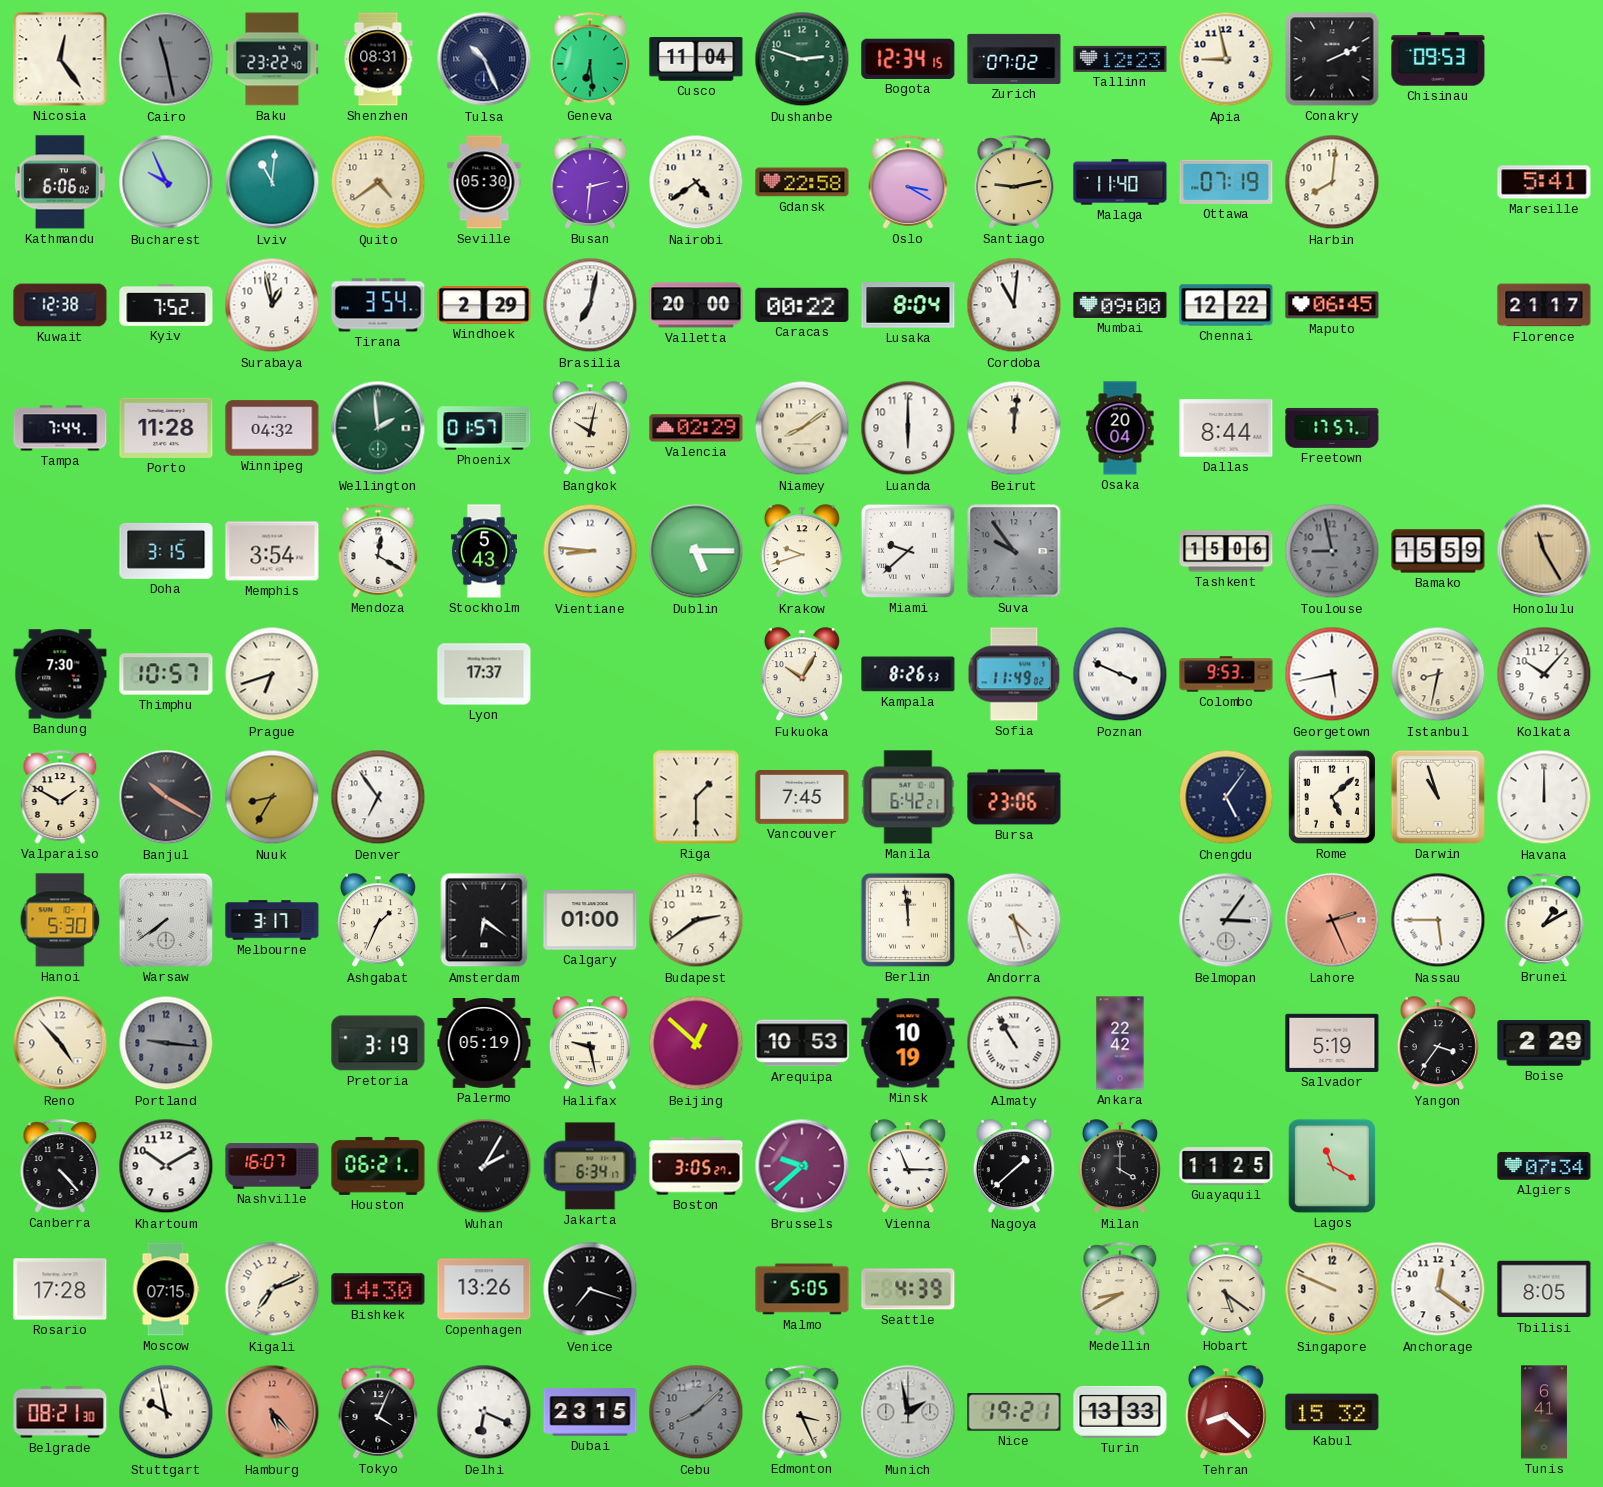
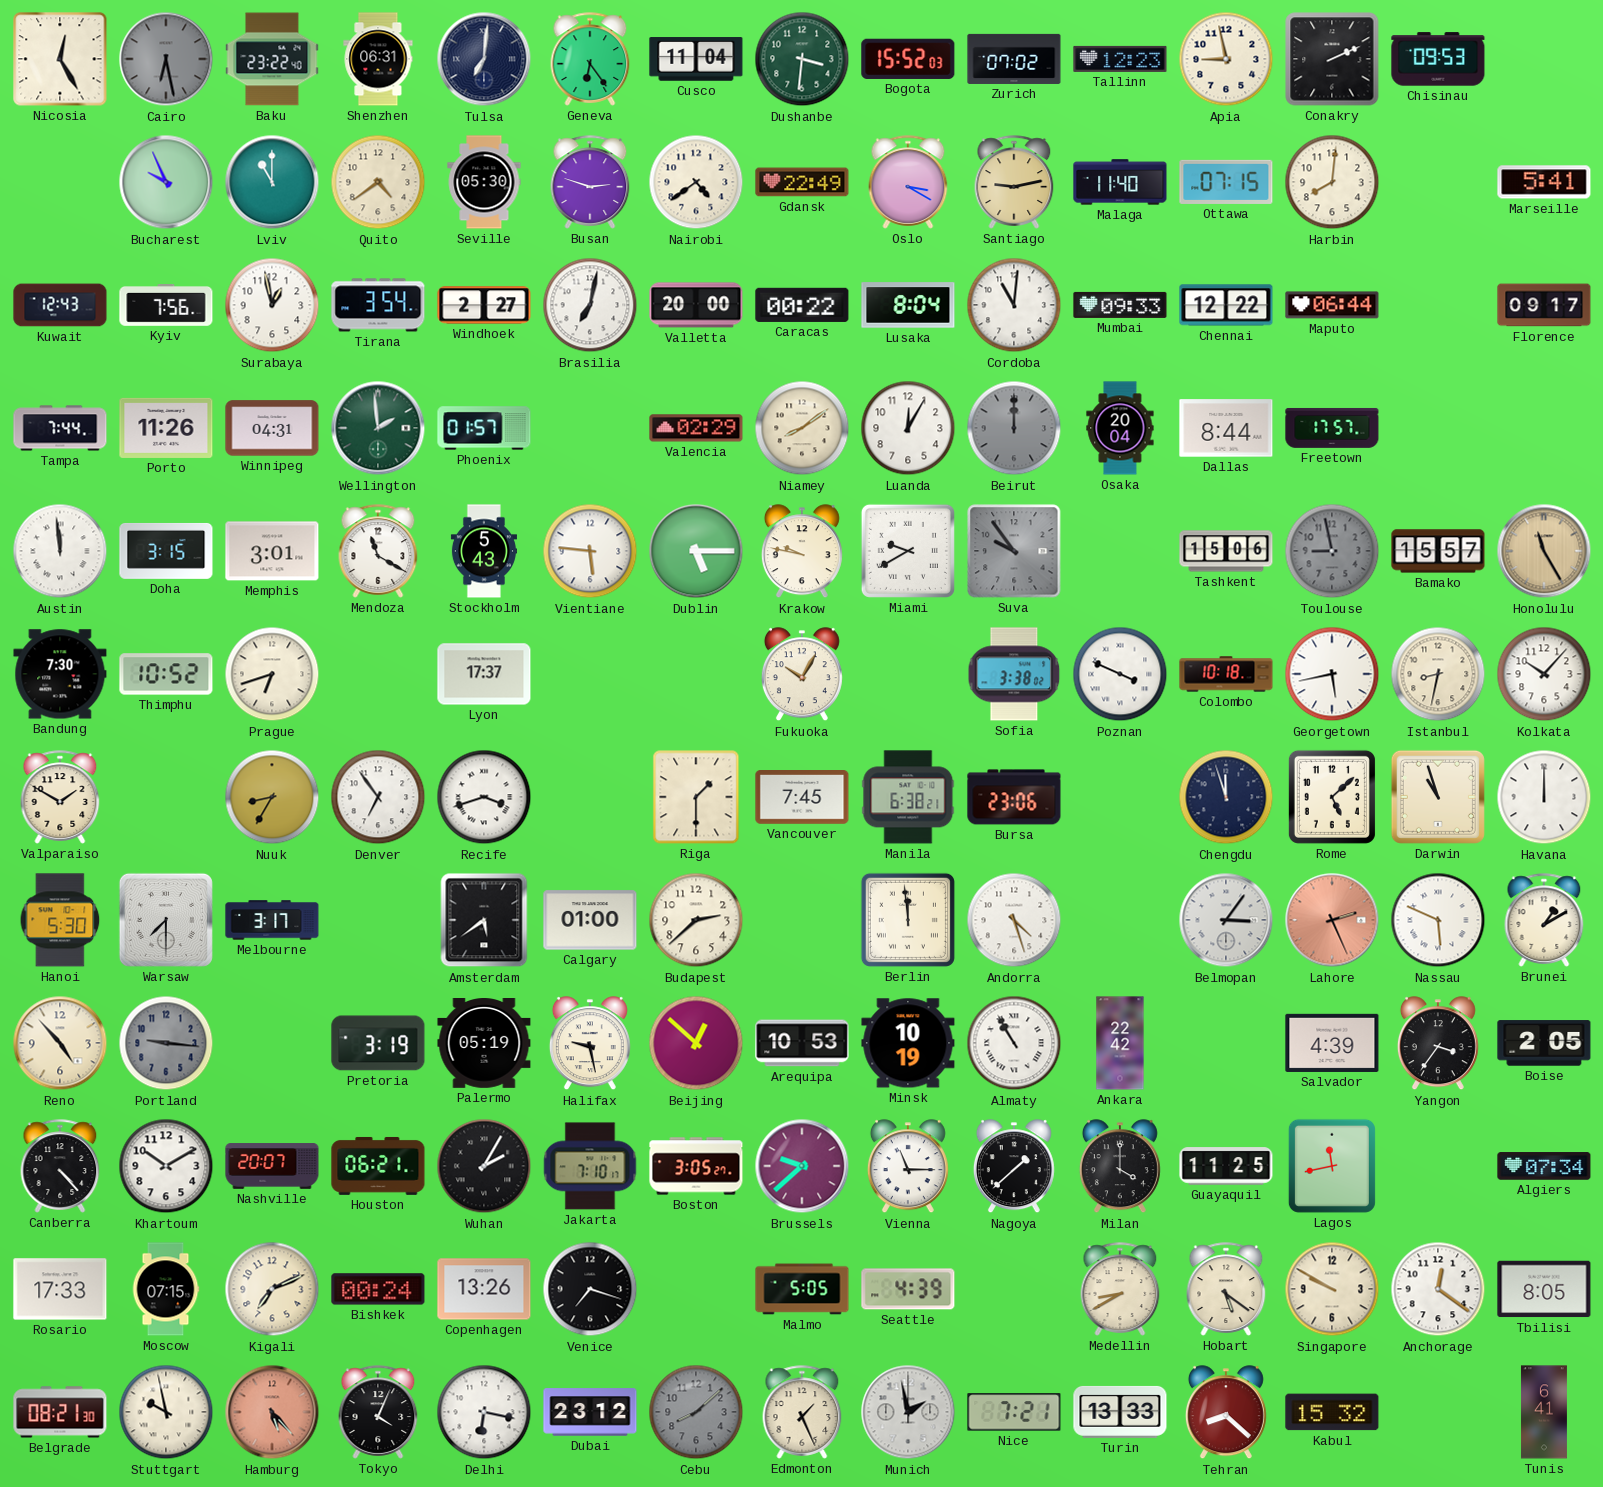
Nicosia: 12:24 -> 12:25 (60, 59)
Cairo: 11:28 -> 6:28 (166, 59)
Shenzhen: 08:31 -> 06:31 (378, 59)
Tulsa: 10:26 -> 7:01 (484, 59)
Geneva: 6:29 -> 6:24 (590, 59)
Dushanbe: 2:48 -> 3:31 (802, 59)
Bogota: 12:34 -> 15:52 (908, 59)
Kathmandu: 6:06 -> none (60, 182)
Lviv: 11:01 -> 11:00 (272, 182)
Busan: 2:31 -> 2:48 (590, 182)
Gdansk: 22:58 -> 22:49 (802, 182)
Ottawa: 07:19 -> 07:15 (1226, 182)
Kuwait: 12:38 -> 12:43 (60, 305)
Kyiv: 7:52 -> 7:56 (166, 306)
Windhoek: 2:29 -> 2:27 (484, 305)
Mumbai: 09:00 -> 09:33 (1120, 305)
Maputo: 06:45 -> 06:44 (1332, 305)
Florence: 21:17 -> 09:17 (1544, 305)
Porto: 11:28 -> 11:26 (166, 428)
Winnipeg: 04:32 -> 04:31 (272, 428)
Bangkok: 10:02 -> none (590, 429)
Luanda: 6:00 -> 12:05 (908, 428)
Beirut: 12:01 -> 12:00 (1014, 428)
Beirut dial: cream -> grey (1014, 428)
Austin: none -> 11:59 (60, 551)
Memphis: 3:54 -> 3:01 (272, 551)
Mendoza: 12:20 -> 11:20 (378, 551)
Vientiane: 8:46 -> 5:46 (590, 551)
Krakow: 9:42 -> 9:47 (802, 552)
Miami: 9:38 -> 9:40 (908, 551)
Bamako: 15:59 -> 15:57 (1438, 551)
Thimphu: 10:57 -> 10:52 (166, 674)
Kampala: 8:26 -> none (908, 674)
Sofia: 11:49 -> 3:38 (1014, 674)
Colombo: 9:53 -> 10:18 (1226, 674)
Banjul: 10:20 -> none (166, 797)
Recife: none -> 3:42 (484, 797)
Manila: 6:42 -> 6:38 (908, 797)
Chengdu: 5:06 -> 11:57 (1226, 797)
Warsaw: 7:39 -> 7:30 (166, 920)
Ashgabat: 1:34 -> none (378, 921)
Amsterdam: 6:21 -> 5:39 (484, 920)
Budapest: 2:39 -> 2:38 (696, 920)
Nassau: 5:45 -> 5:49 (1438, 920)
Salvador: 5:19 -> 4:39 (1332, 1043)
Boise: 2:29 -> 2:05 (1544, 1043)
Nashville: 16:07 -> 20:07 (272, 1166)
Jakarta: 6:34 -> 7:10 (590, 1166)
Lagos: 11:20 -> 11:43 (1332, 1166)
Rosario: 17:28 -> 17:33 (60, 1289)
Bishkek: 14:30 -> 00:24 (378, 1289)
Singapore: 9:49 -> 9:50 (1332, 1289)
Delhi: 6:19 -> 6:17 (484, 1412)
Dubai: 23:15 -> 23:12 (590, 1412)
Edmonton: 3:26 -> 1:26 (802, 1412)
Nice: 19:21 -> 7:21 (1014, 1412)
